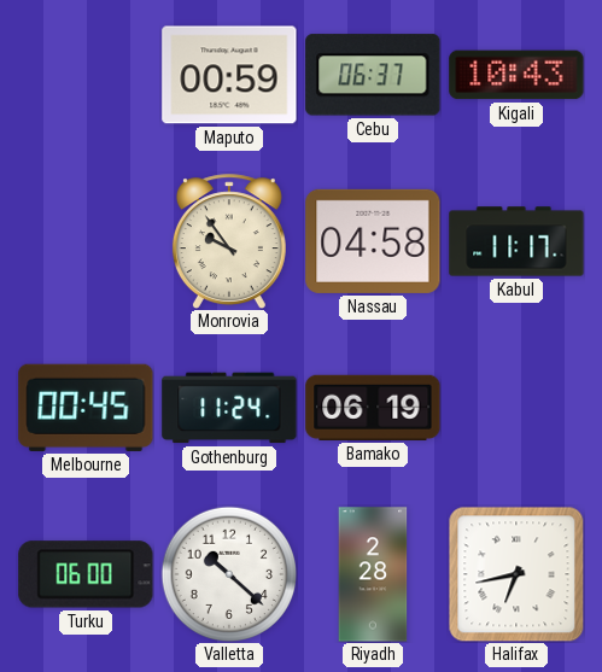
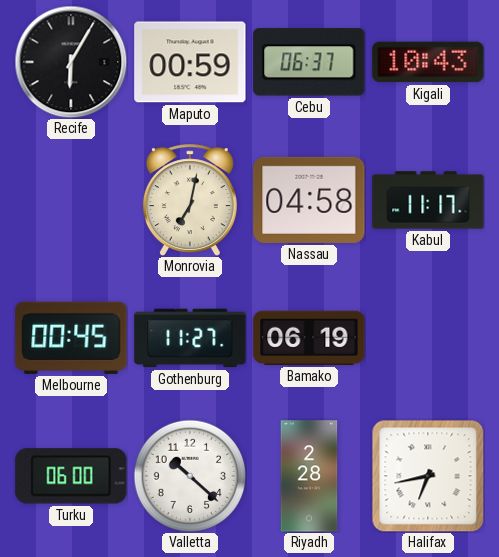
Recife: none -> 6:05 (71, 62)
Monrovia: 9:54 -> 7:02 (190, 200)
Gothenburg: 11:24 -> 11:27 (190, 338)
